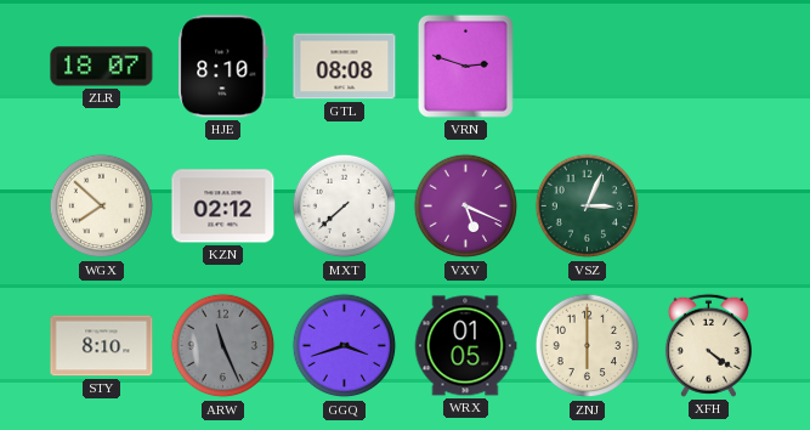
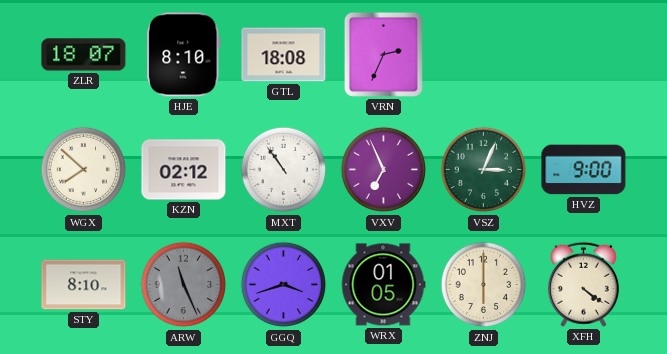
GTL: 08:08 -> 18:08 (284, 55)
VRN: 2:48 -> 2:34 (383, 54)
MXT: 7:38 -> 10:54 (284, 170)
VXV: 5:19 -> 6:56 (384, 170)
HVZ: none -> 9:00 (584, 170)
